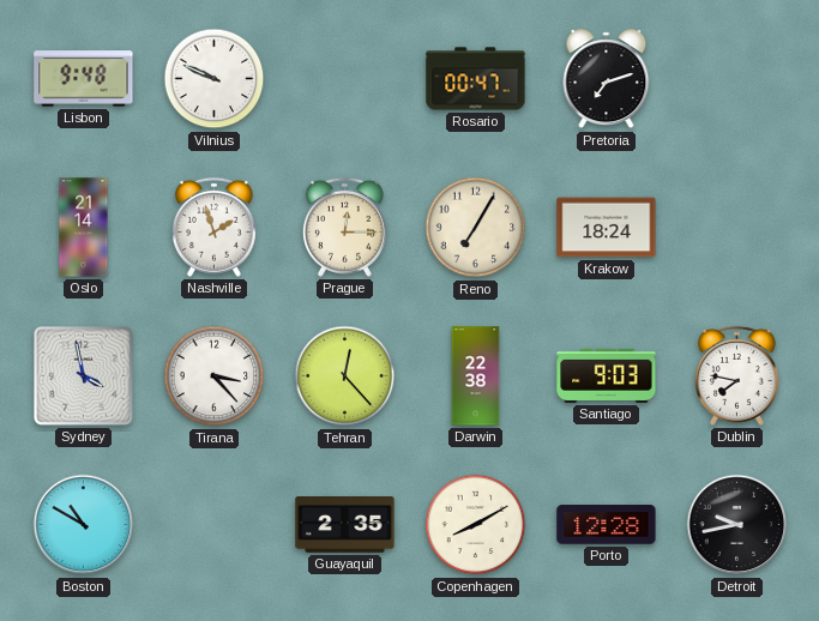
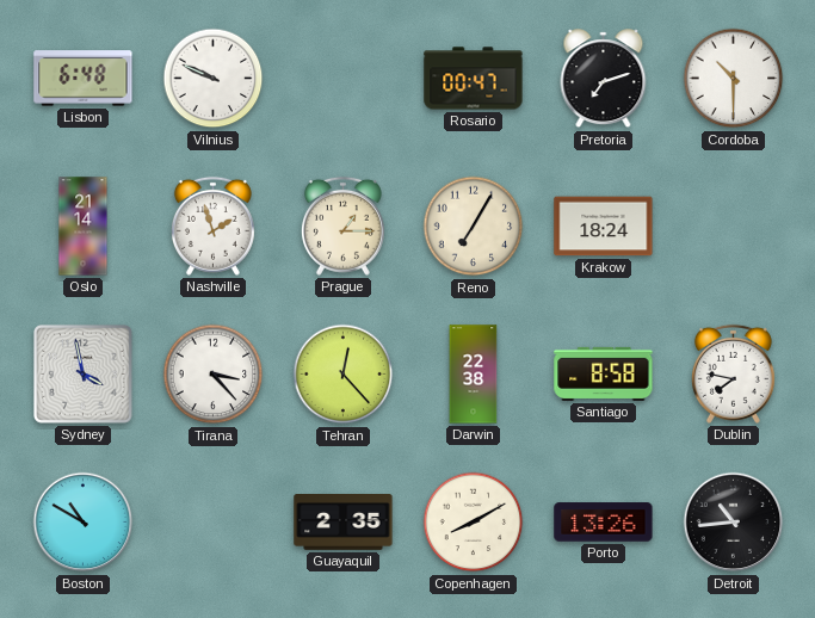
Lisbon: 9:48 -> 6:48 (84, 79)
Cordoba: none -> 10:30 (734, 79)
Prague: 12:15 -> 1:15 (342, 225)
Santiago: 9:03 -> 8:58 (604, 373)
Porto: 12:28 -> 13:26 (604, 523)
Detroit: 9:43 -> 10:44 (734, 523)
